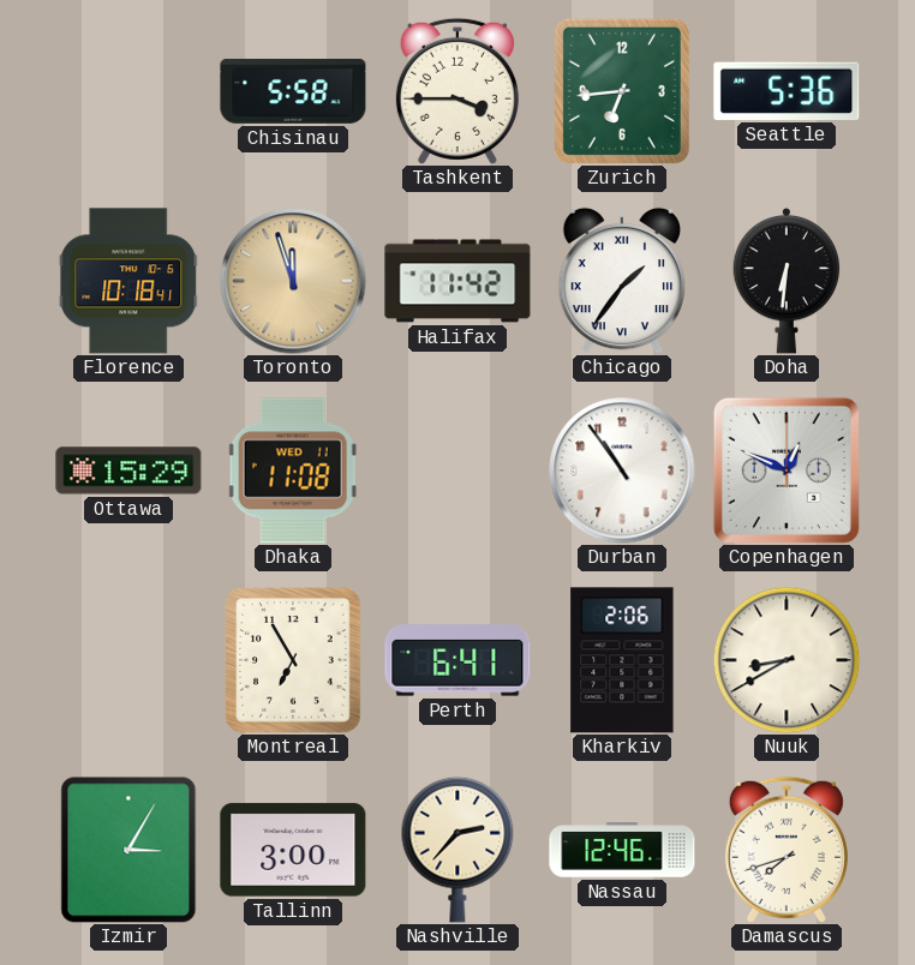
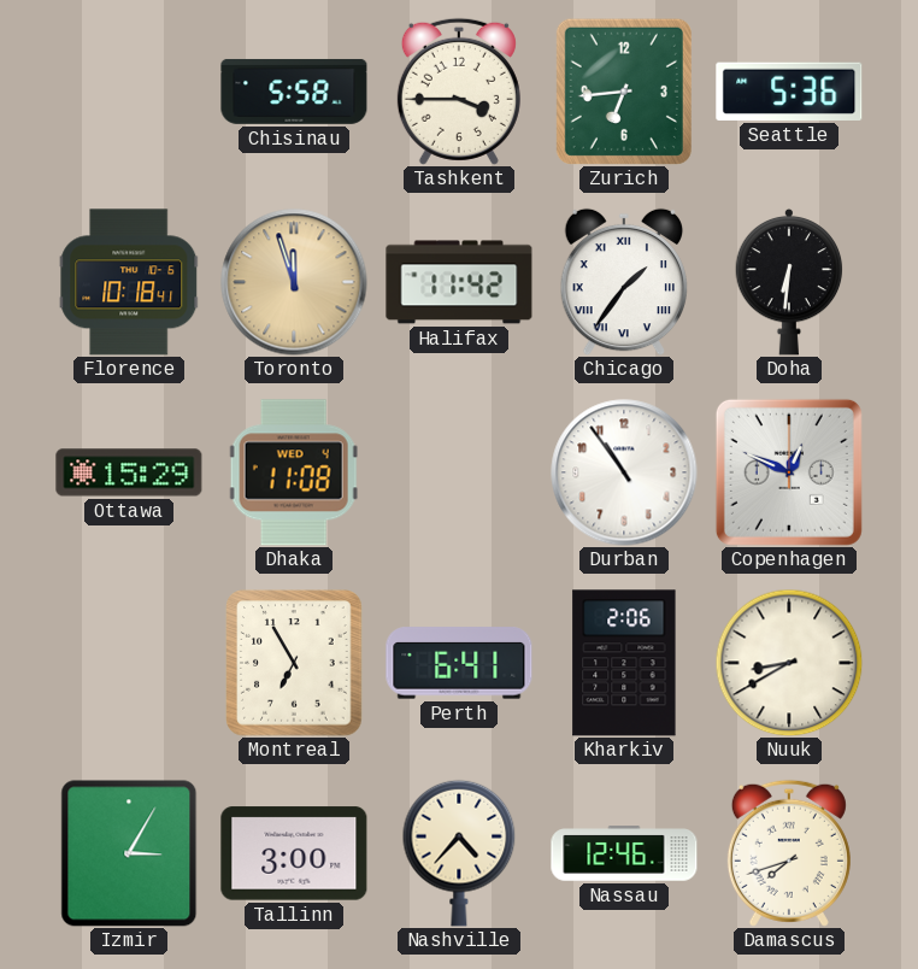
Dhaka date: WED 11 -> WED 4 (294, 472)
Nashville: 2:37 -> 4:37 (459, 853)
